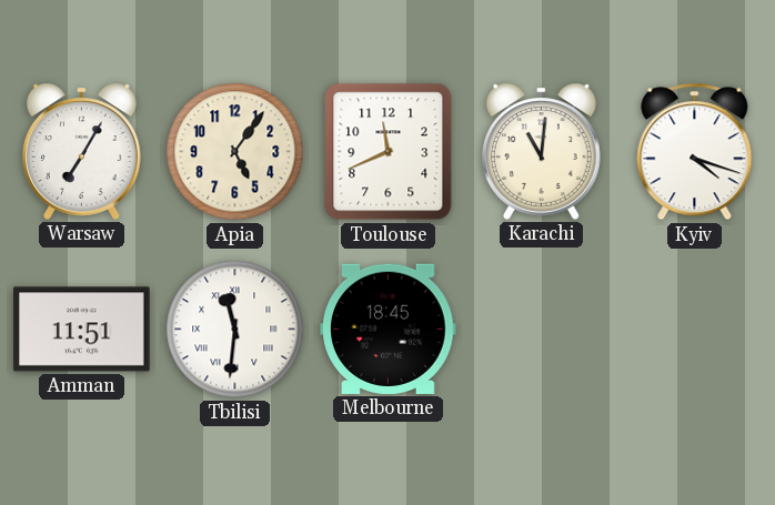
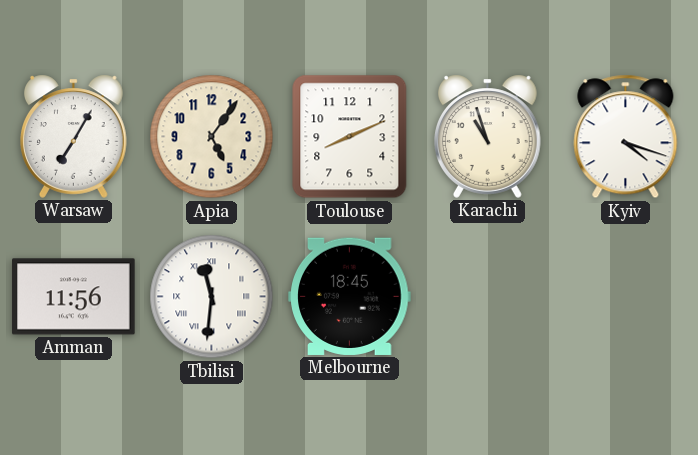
Toulouse: 11:41 -> 8:11 (350, 137)
Karachi: 11:01 -> 10:57 (488, 136)
Amman: 11:51 -> 11:56 (74, 297)
